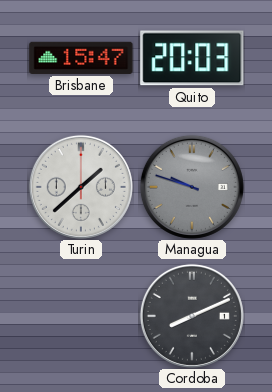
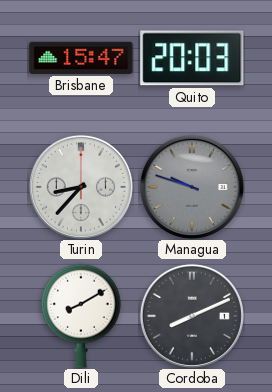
Turin: 1:38 -> 8:37 (81, 187)
Dili: none -> 8:10 (82, 316)
